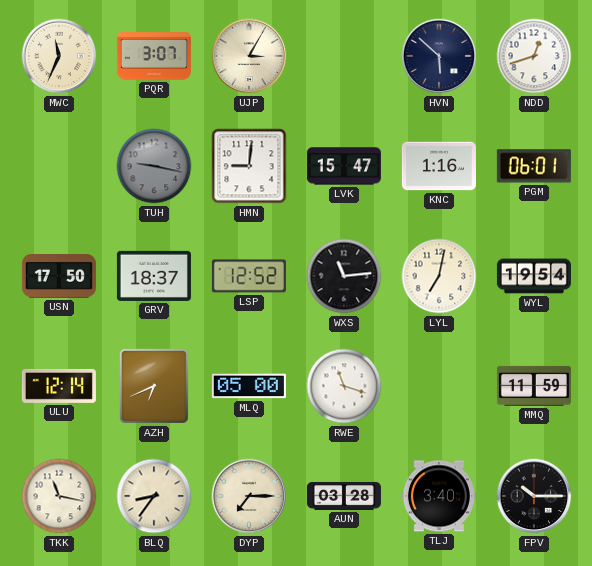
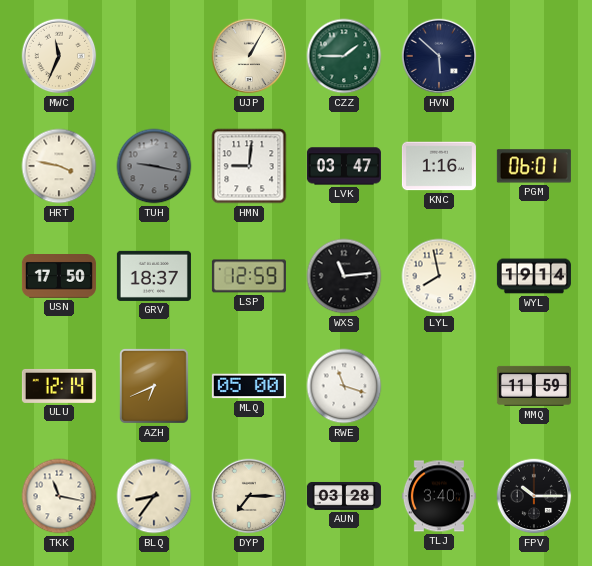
PQR: 3:07 -> none (154, 56)
UJP: 3:05 -> 1:05 (249, 56)
CZZ: none -> 1:45 (344, 56)
NDD: 12:42 -> none (534, 56)
HRT: none -> 3:47 (59, 166)
LVK: 15:47 -> 03:47 (344, 166)
LSP: 12:52 -> 12:59 (249, 276)
LYL: 7:02 -> 7:58 (439, 276)
WYL: 19:54 -> 19:14 (534, 276)
